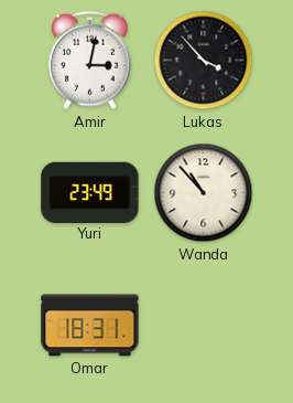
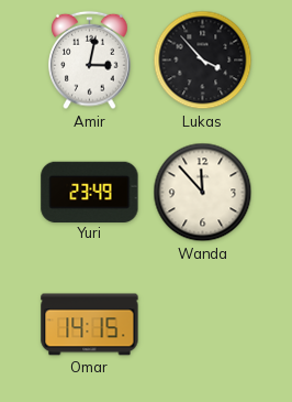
Wanda: 10:53 -> 11:53 (203, 193)
Omar: 18:31 -> 14:15 (90, 325)
